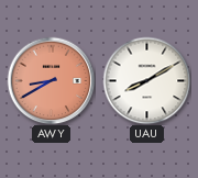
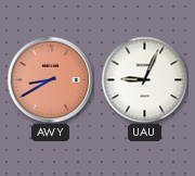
UAU: 8:10 -> 9:04 (144, 79)
